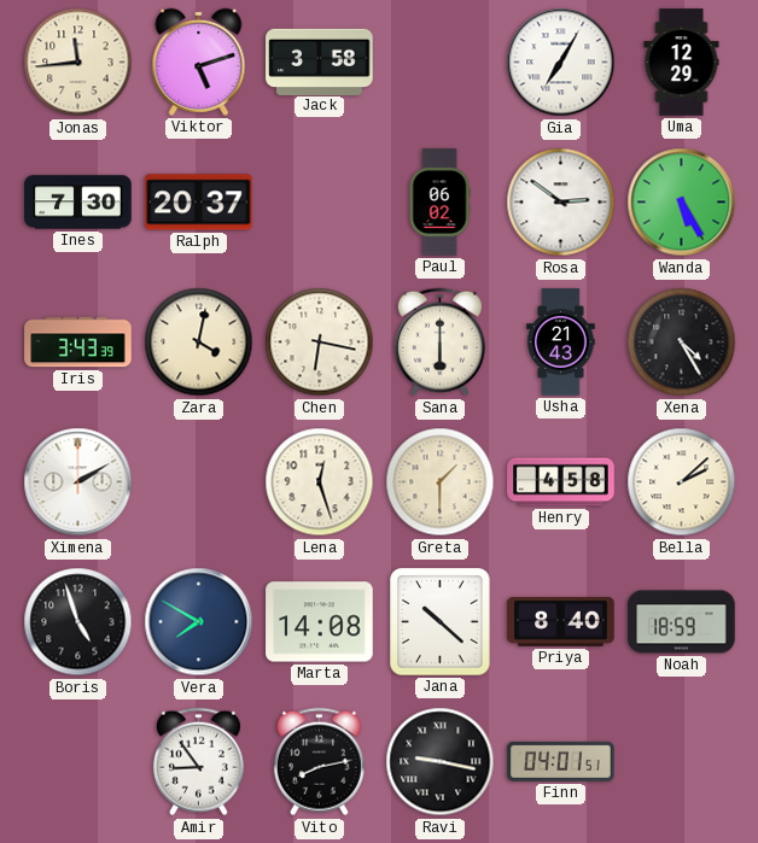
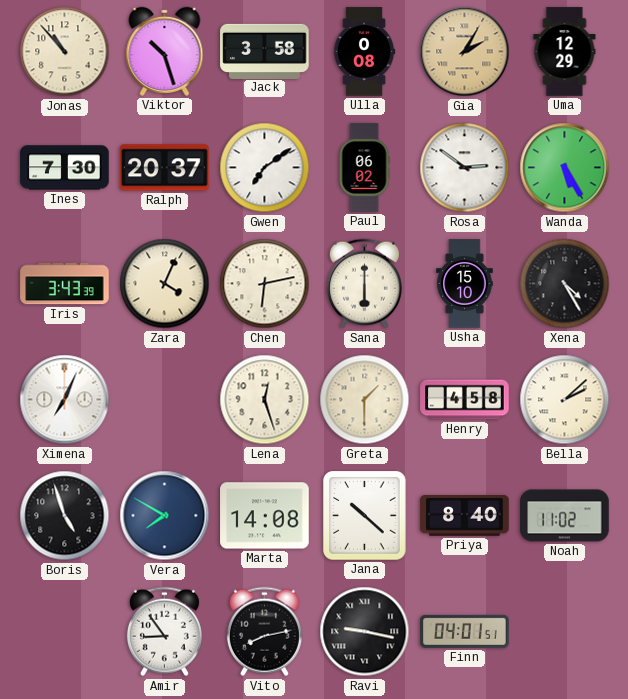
Jonas: 11:44 -> 10:53 (65, 52)
Viktor: 5:12 -> 10:27 (165, 51)
Ulla: none -> 0:08 (364, 52)
Gia: 7:05 -> 2:05 (465, 52)
Gia dial: white -> champagne (465, 52)
Gwen: none -> 7:09 (265, 168)
Zara: 4:02 -> 4:04 (165, 284)
Chen: 6:17 -> 6:13 (265, 284)
Usha: 21:43 -> 15:10 (465, 284)
Ximena: 2:10 -> 7:04 (65, 400)
Noah: 18:59 -> 11:02 (565, 516)
